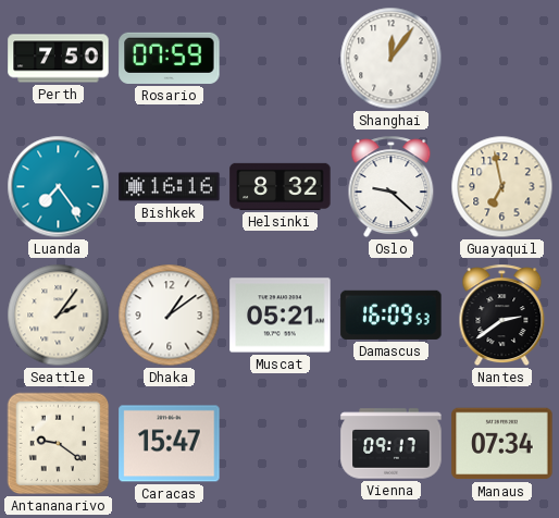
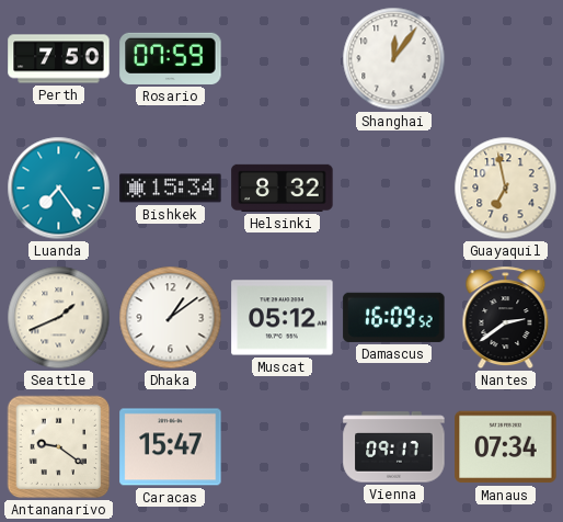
Bishkek: 16:16 -> 15:34 (171, 189)
Oslo: 9:22 -> none (392, 187)
Seattle: 2:06 -> 1:41 (59, 318)
Muscat: 05:21 -> 05:12 (283, 318)
Damascus: 16:09:53 -> 16:09:52 (394, 317)
